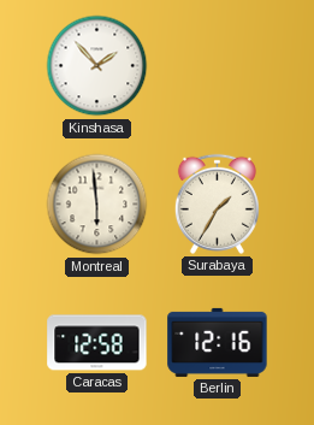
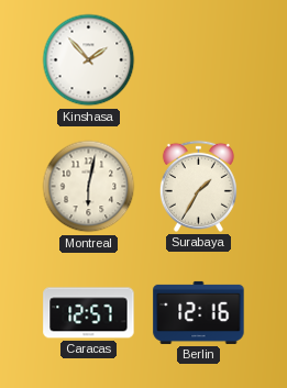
Montreal: 5:59 -> 6:02 (89, 187)
Caracas: 12:58 -> 12:57 (89, 313)
